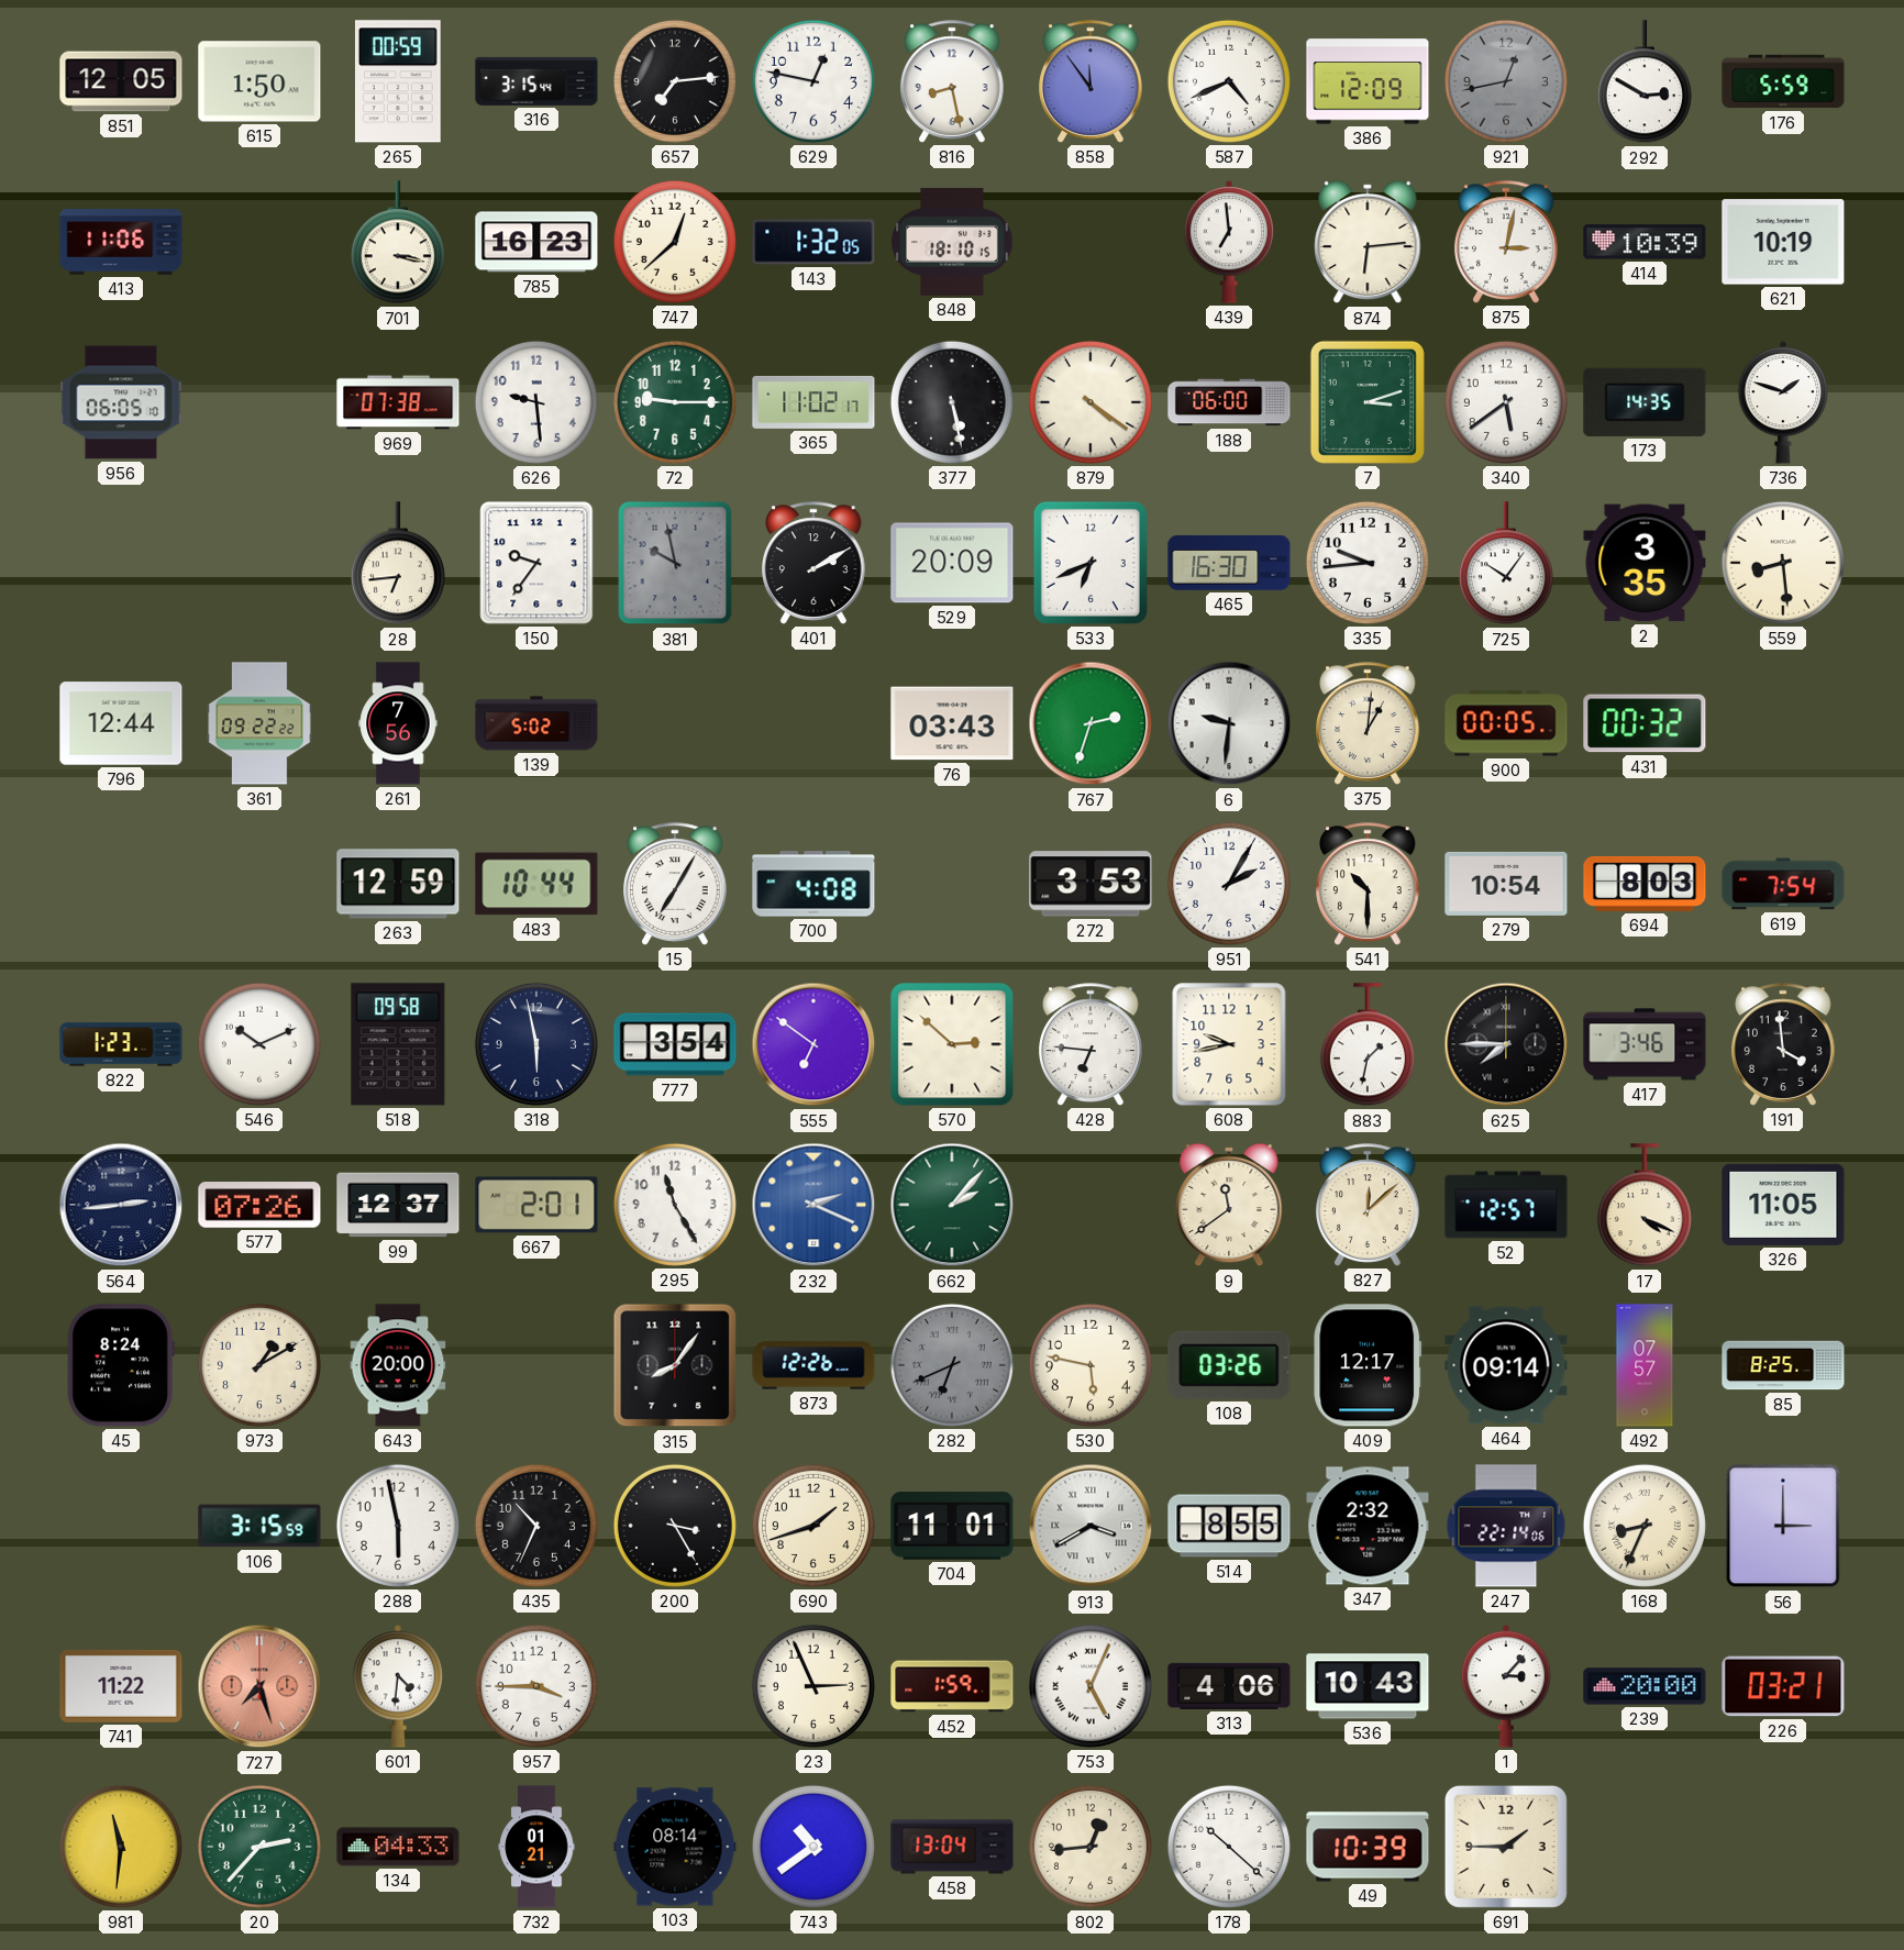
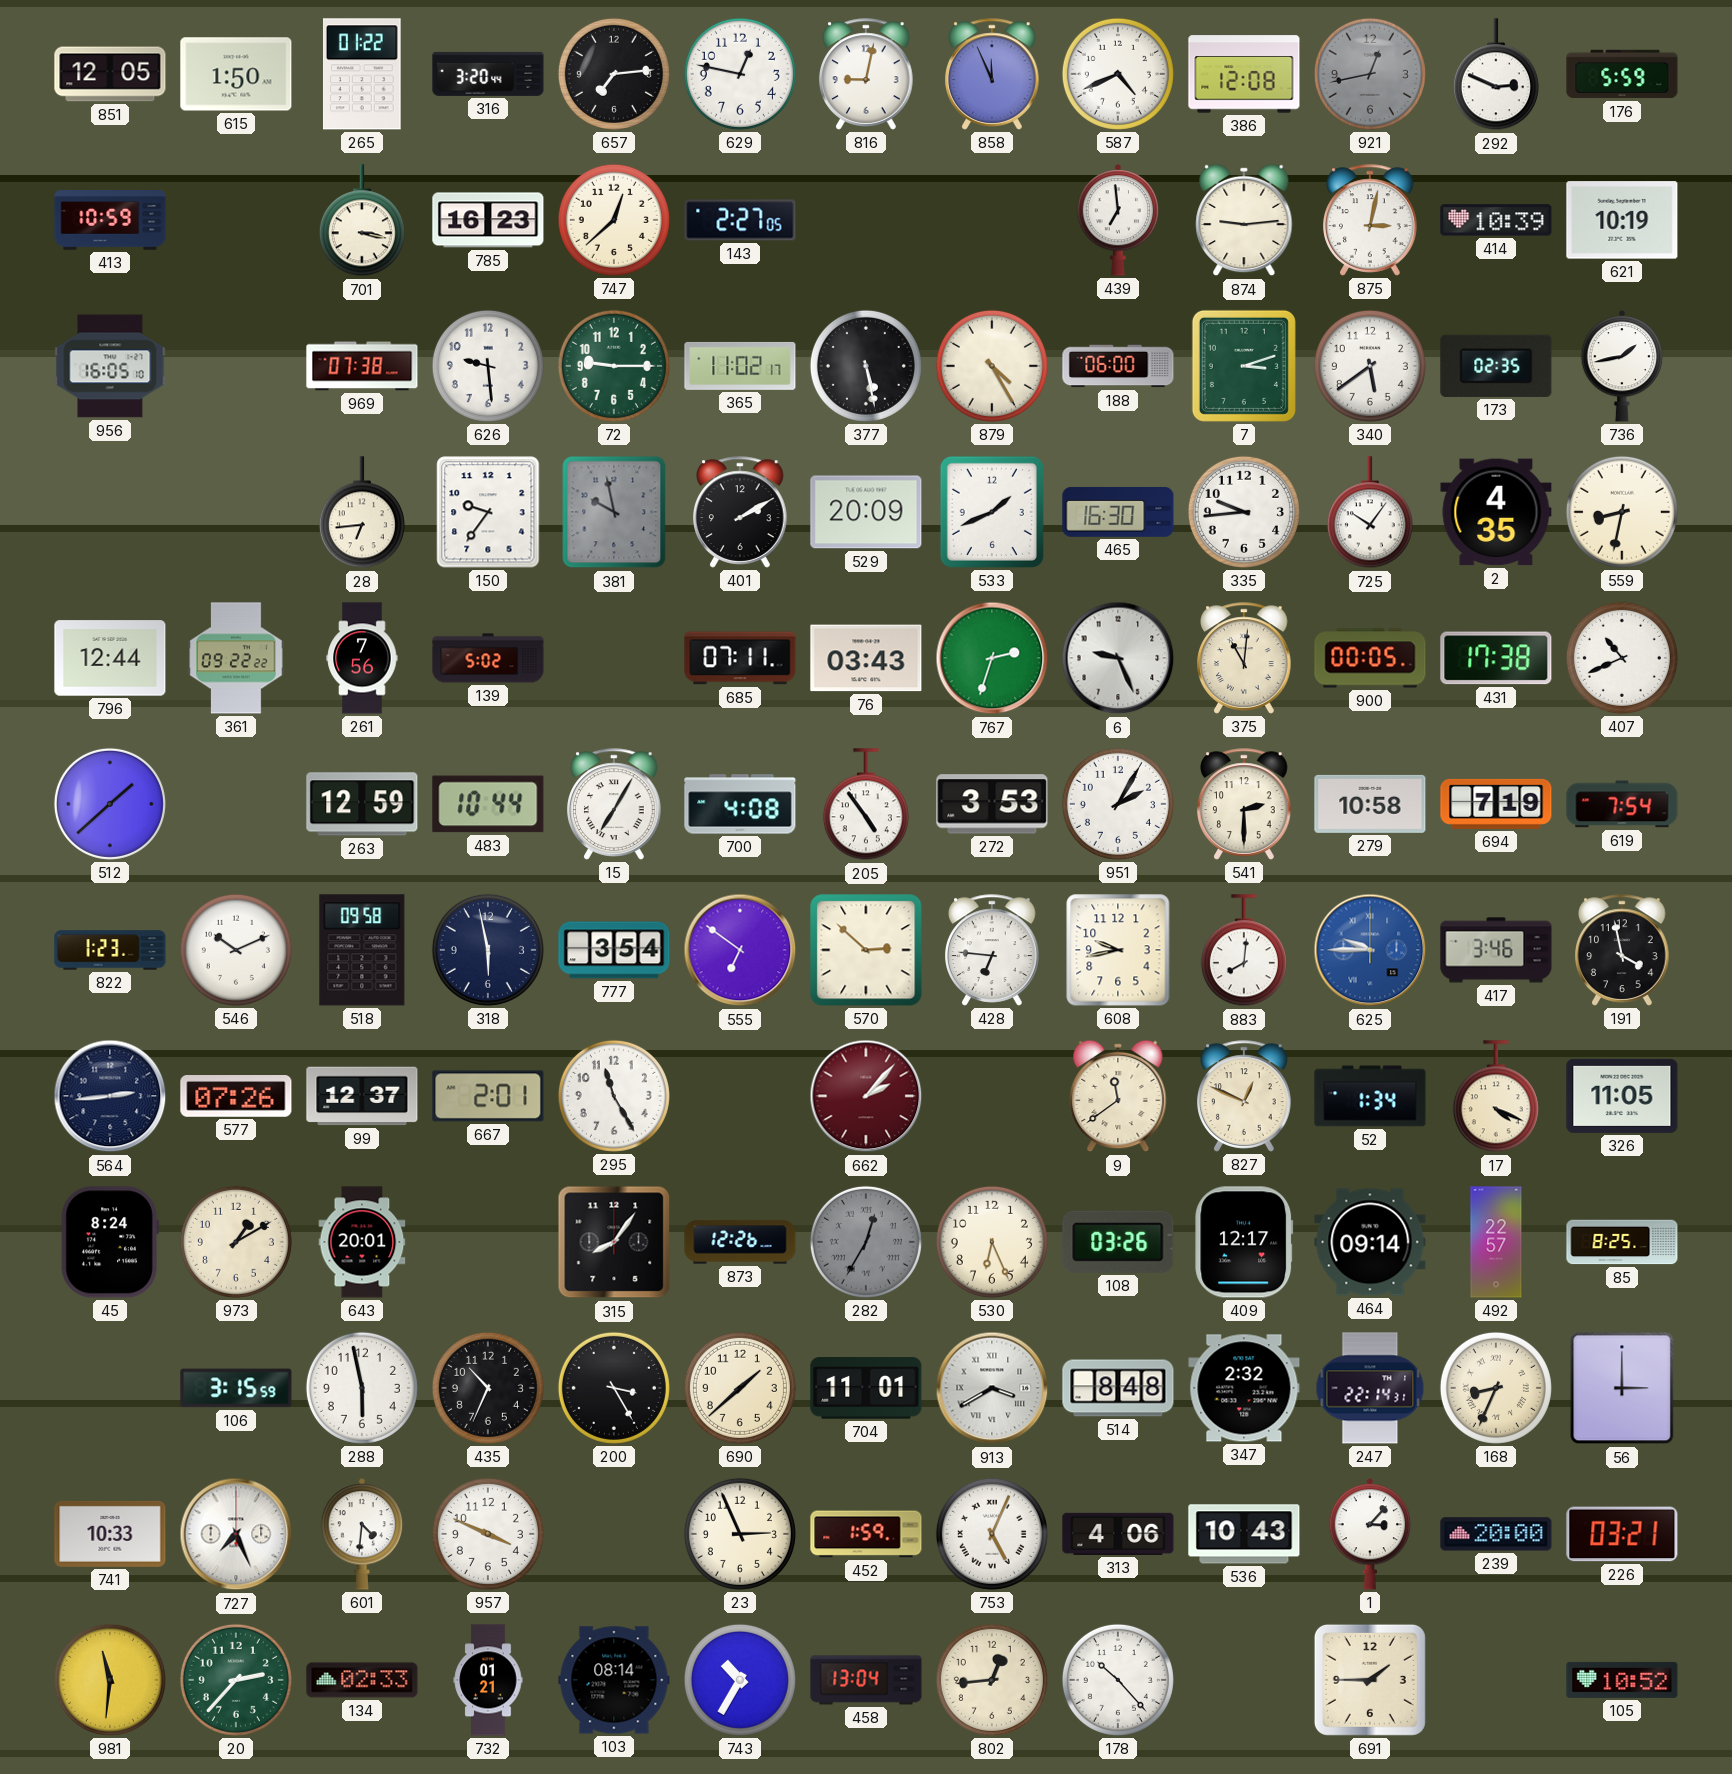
265: 00:59 -> 01:22 (362, 74)
316: 3:15 -> 3:20 (488, 74)
816: 8:28 -> 9:02 (866, 74)
858: 11:54 -> 11:56 (992, 74)
386: 12:09 -> 12:08 (1244, 74)
292: 2:50 -> 2:49 (1496, 75)
413: 11:06 -> 10:59 (110, 221)
143: 1:32 -> 2:27 (740, 220)
848: 18:10 -> none (952, 242)
874: 6:14 -> 9:14 (1244, 220)
956: 06:05 -> 16:05 (110, 366)
879: 4:21 -> 4:25 (992, 366)
173: 14:35 -> 02:35 (1496, 366)
736: 1:48 -> 1:43 (1622, 366)
533: 6:41 -> 1:41 (992, 512)
2: 3:35 -> 4:35 (1496, 512)
559: 8:29 -> 8:32 (1622, 512)
685: none -> 07:11 (740, 658)
6: 9:31 -> 9:26 (1118, 658)
375: 1:01 -> 11:01 (1244, 658)
431: 00:32 -> 17:38 (1496, 658)
407: none -> 10:41 (1622, 658)
512: none -> 1:38 (110, 804)
205: none -> 4:54 (866, 805)
541: 10:30 -> 2:30 (1244, 804)
279: 10:54 -> 10:58 (1370, 804)
694: 8:03 -> 7:19 (1496, 804)
883: 1:32 -> 8:01 (1244, 951)
625: 7:45 -> 9:45 (1370, 950)
625 dial: black -> blue (1370, 950)
191: 3:59 -> 3:58 (1622, 950)
232: 2:19 -> none (813, 1205)
662 dial: green -> burgundy (866, 1096)
827: 12:08 -> 12:49 (1244, 1096)
52: 12:57 -> 1:34 (1370, 1096)
643: 20:00 -> 20:01 (362, 1242)
282: 6:41 -> 12:35 (866, 1242)
530: 5:47 -> 6:26 (992, 1242)
492: 07:57 -> 22:57 (1496, 1242)
690: 1:42 -> 1:38 (740, 1388)
514: 8:55 -> 8:48 (1118, 1388)
247: 22:14:06 -> 22:14:31 (1370, 1388)
741: 11:22 -> 10:33 (110, 1534)
727: 7:27 -> 7:26 (236, 1534)
727 dial: salmon -> white (236, 1534)
957: 3:45 -> 3:49 (488, 1534)
134: 04:33 -> 02:33 (362, 1680)
743: 10:39 -> 10:35 (740, 1680)
178: 10:22 -> 10:23 (1118, 1680)
49: 10:39 -> none (1368, 1847)
105: none -> 10:52 (1622, 1680)
